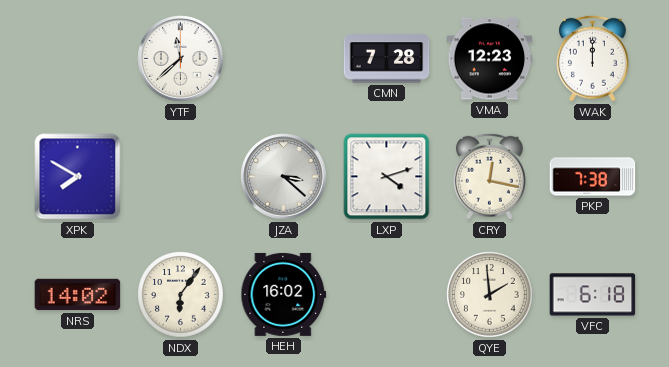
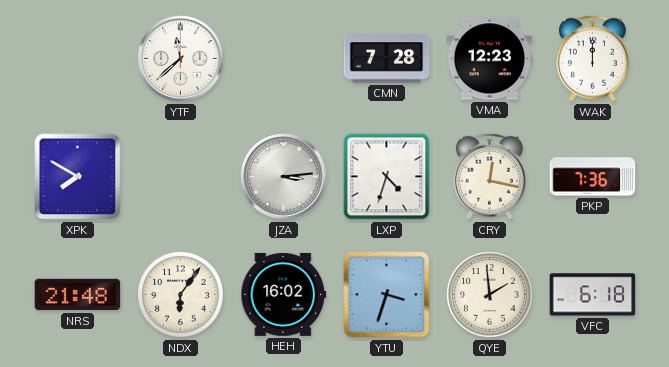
JZA: 3:22 -> 3:14 (284, 177)
LXP: 4:12 -> 4:33 (387, 177)
PKP: 7:38 -> 7:36 (593, 177)
NRS: 14:02 -> 21:48 (78, 295)
YTU: none -> 3:33 (387, 295)
